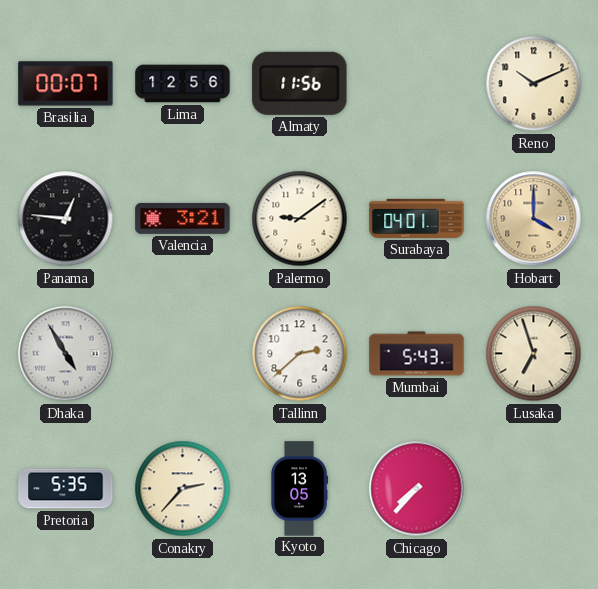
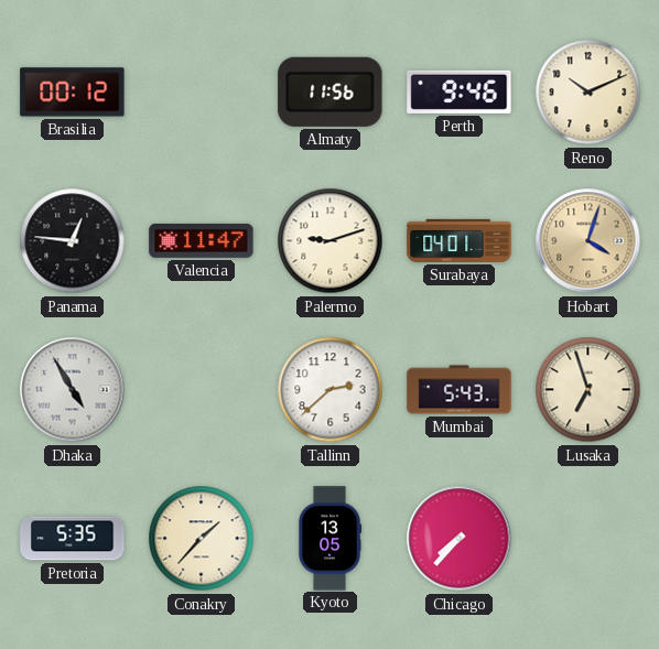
Brasilia: 00:07 -> 00:12 (73, 93)
Lima: 12:56 -> none (183, 84)
Perth: none -> 9:46 (460, 91)
Valencia: 3:21 -> 11:47 (202, 240)
Palermo: 9:09 -> 9:12 (331, 241)
Hobart: 4:00 -> 4:03 (588, 241)
Conakry: 2:37 -> 1:37 (202, 539)
